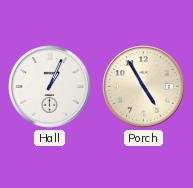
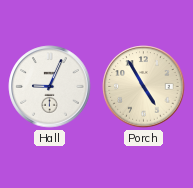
Hall: 1:04 -> 9:04 (50, 87)
